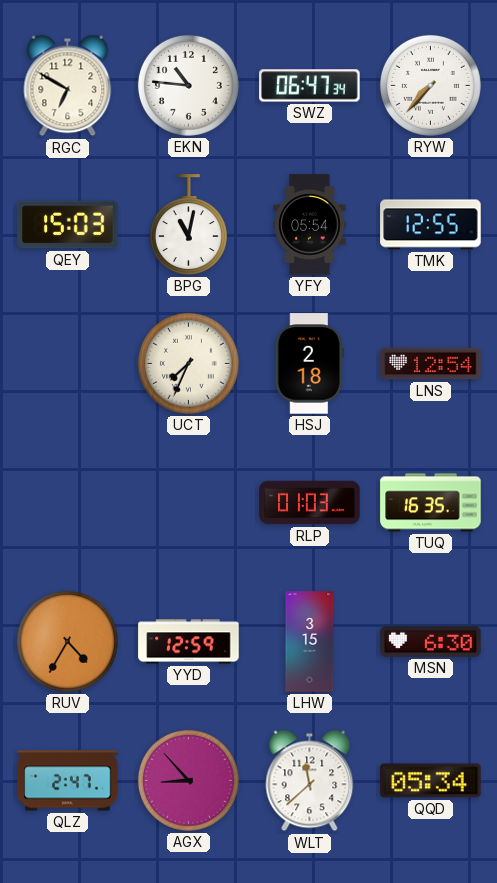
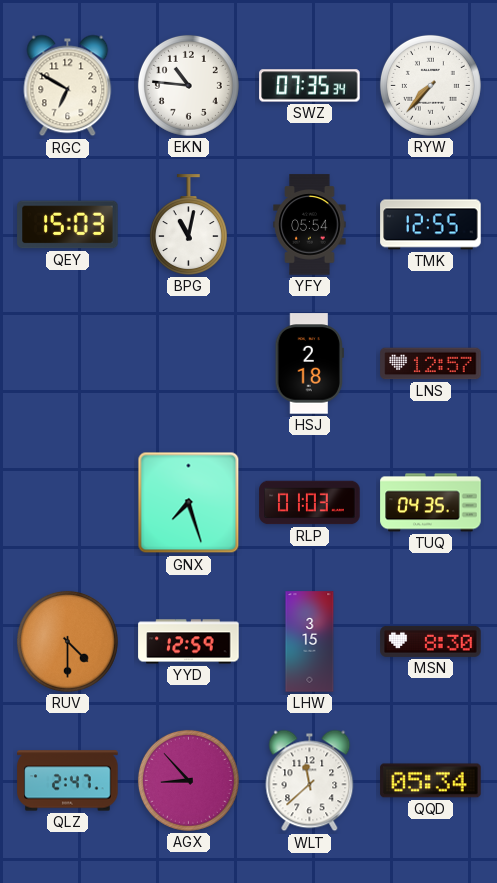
SWZ: 06:47 -> 07:35 (310, 86)
UCT: 7:34 -> none (188, 363)
LNS: 12:54 -> 12:57 (431, 364)
GNX: none -> 7:27 (189, 503)
TUQ: 16:35 -> 04:35 (431, 503)
RUV: 4:35 -> 4:30 (67, 641)
MSN: 6:30 -> 8:30 (431, 641)
